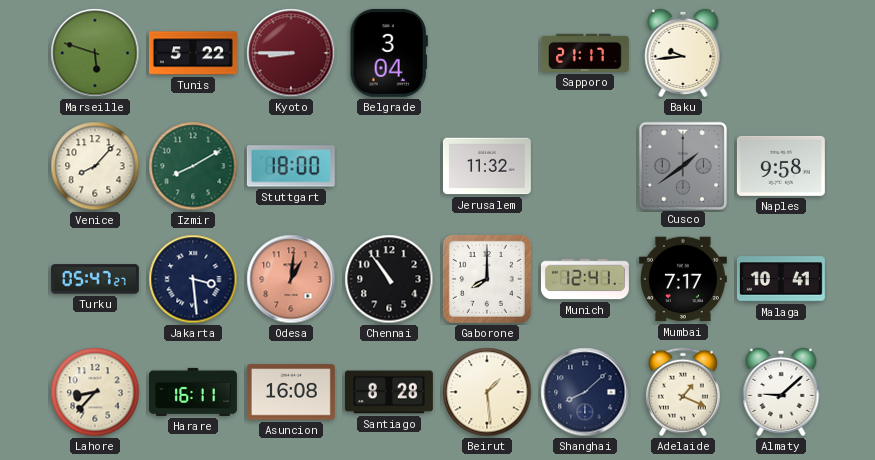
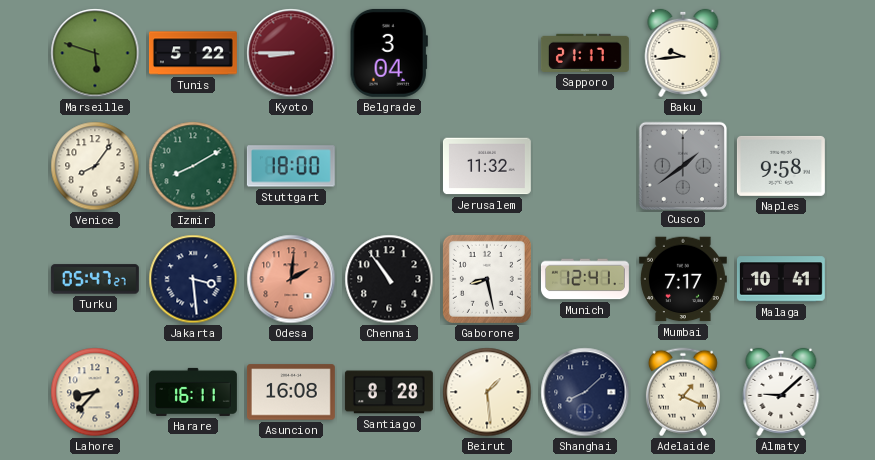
Venice: 8:07 -> 8:06 (95, 166)
Odesa: 1:01 -> 2:01 (291, 279)
Gaborone: 8:00 -> 8:28 (487, 279)
